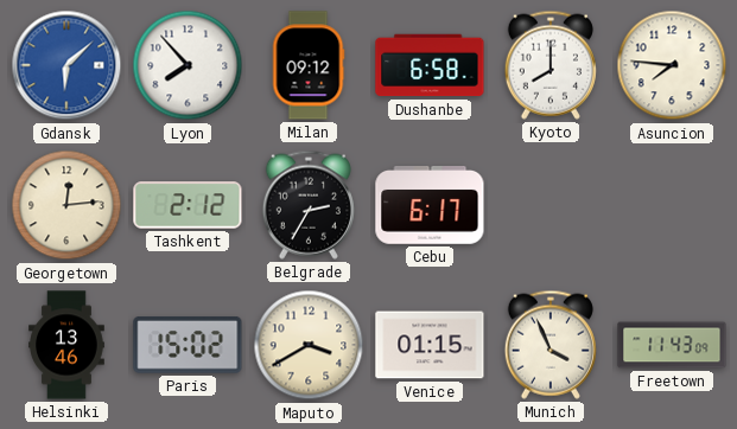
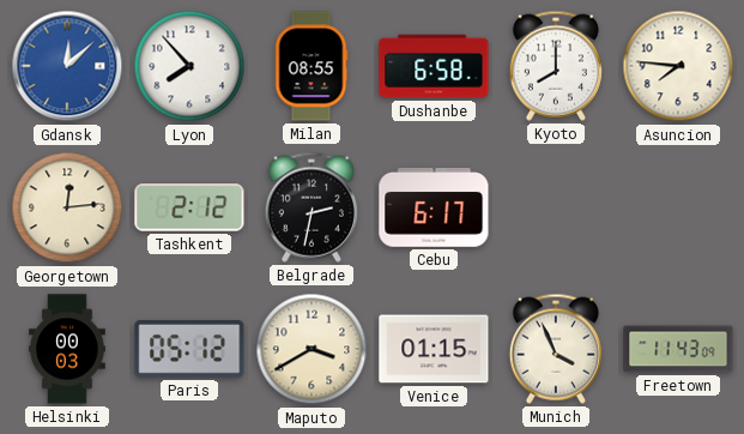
Gdansk: 6:08 -> 12:08 (67, 66)
Milan: 09:12 -> 08:55 (311, 66)
Belgrade: 2:35 -> 2:32 (311, 207)
Helsinki: 13:46 -> 00:03 (67, 349)
Paris: 15:02 -> 05:12 (189, 350)
